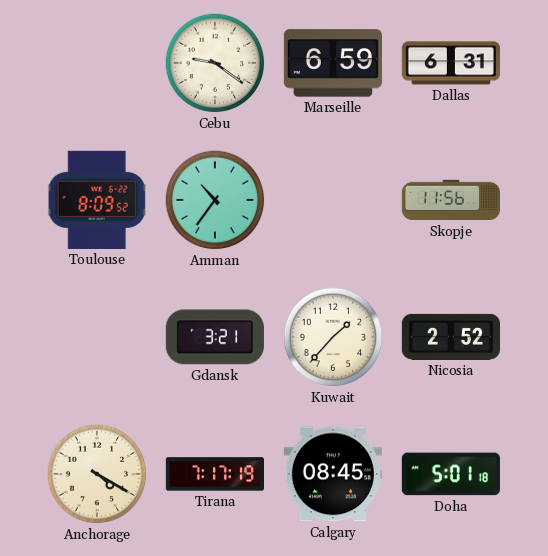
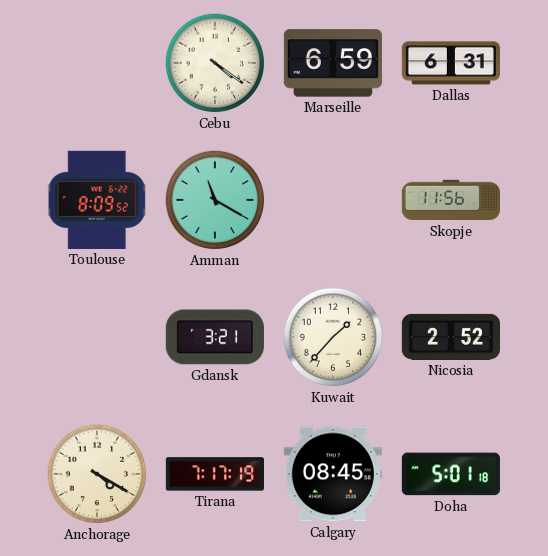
Cebu: 9:21 -> 4:21 (215, 63)
Amman: 10:36 -> 11:20 (215, 200)
